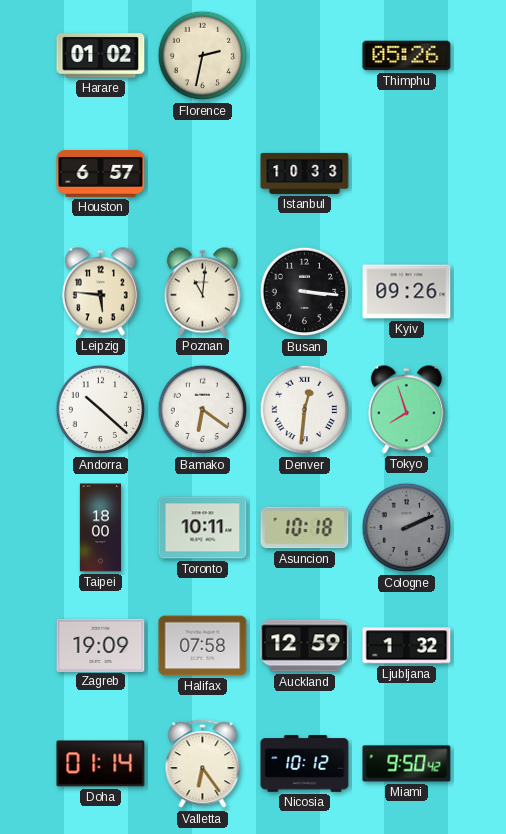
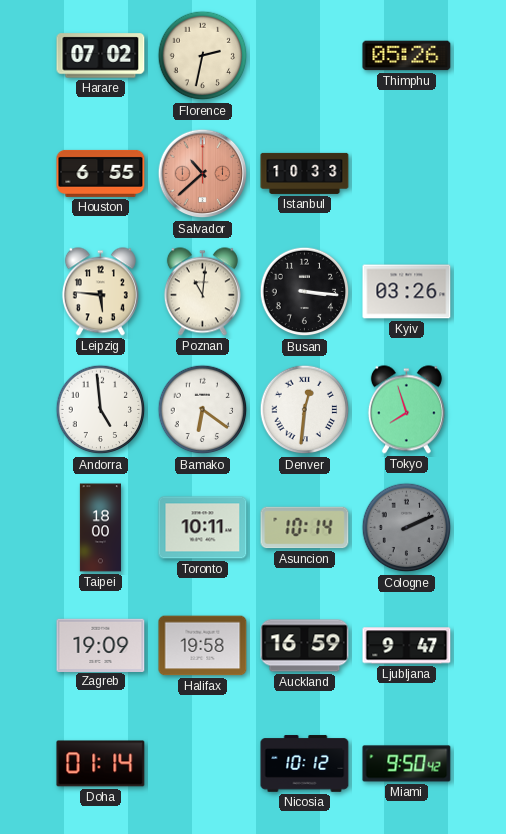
Harare: 01:02 -> 07:02 (101, 56)
Houston: 6:57 -> 6:55 (101, 173)
Salvador: none -> 10:38 (203, 174)
Kyiv: 09:26 -> 03:26 (407, 292)
Andorra: 10:22 -> 4:59 (101, 410)
Asuncion: 10:18 -> 10:14 (305, 528)
Halifax: 07:58 -> 19:58 (203, 646)
Auckland: 12:59 -> 16:59 (305, 646)
Ljubljana: 1:32 -> 9:47 (407, 646)
Valletta: 6:24 -> none (203, 764)
